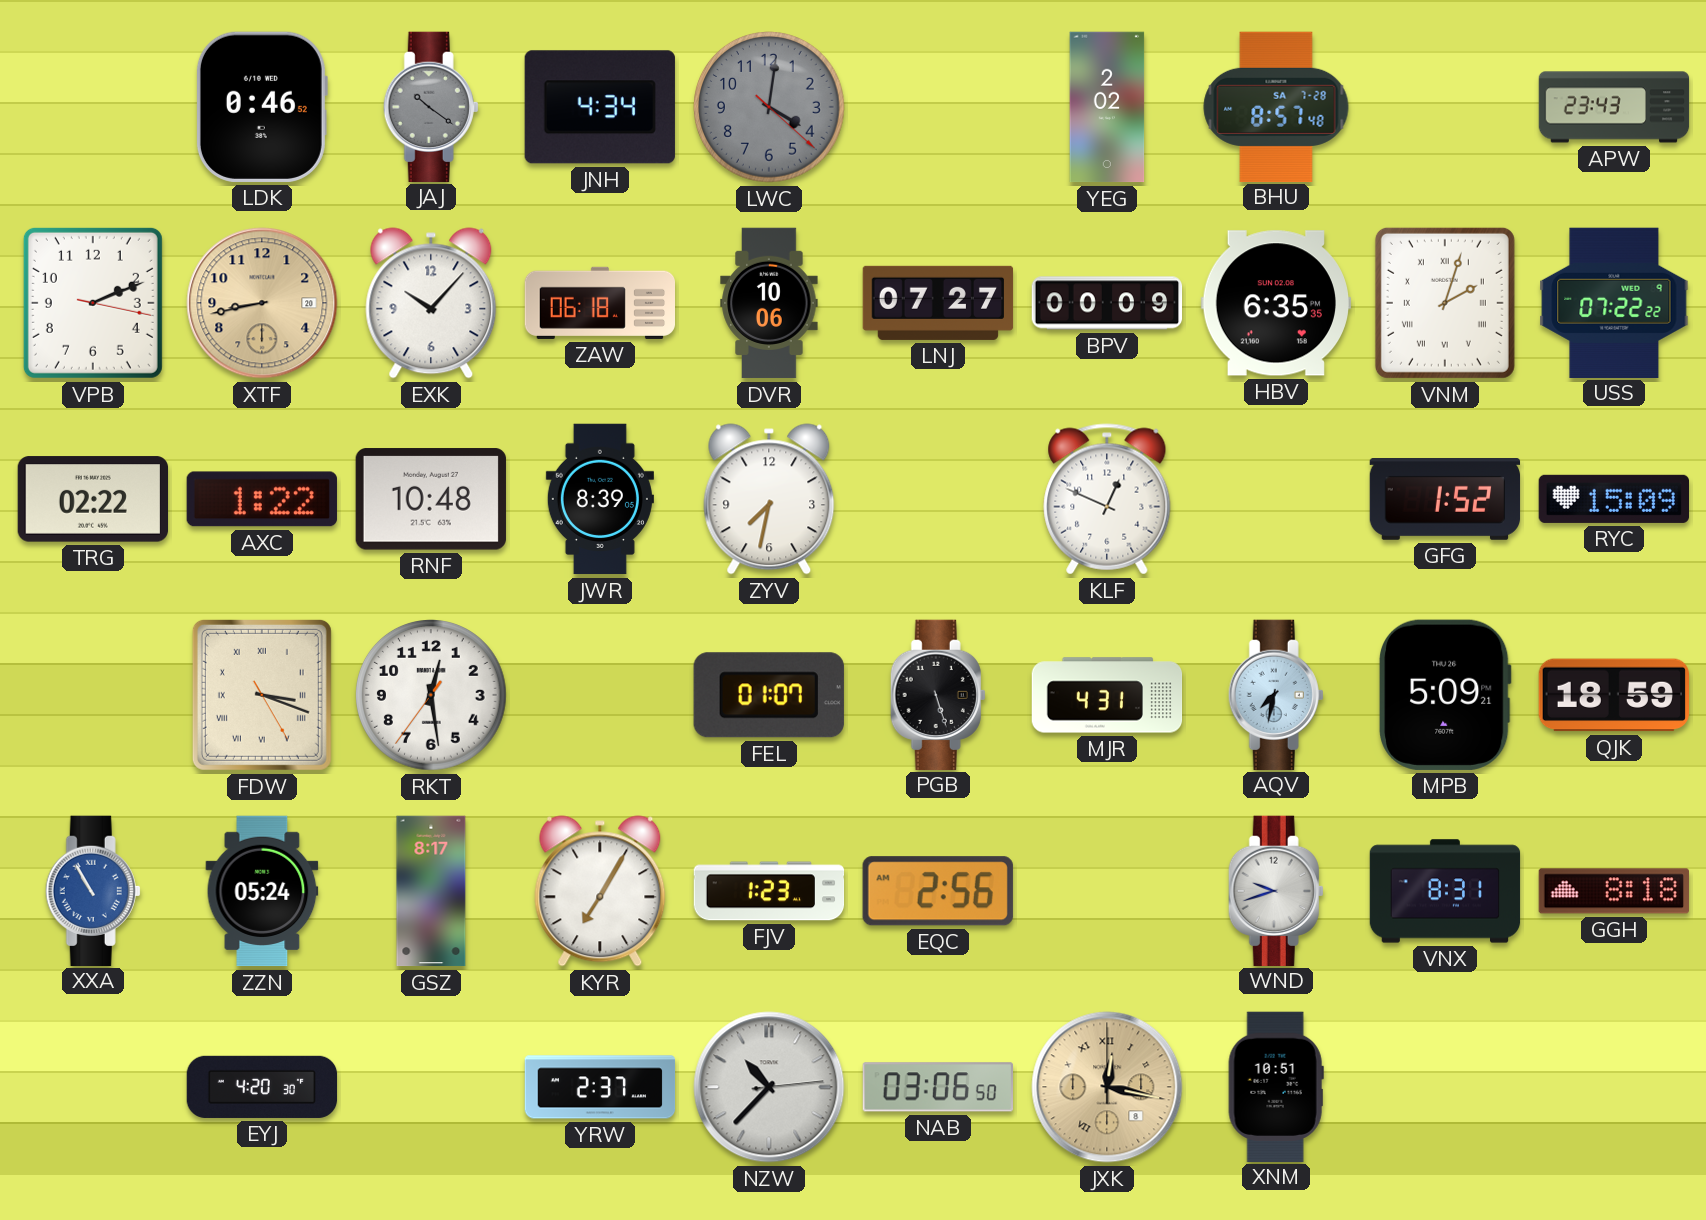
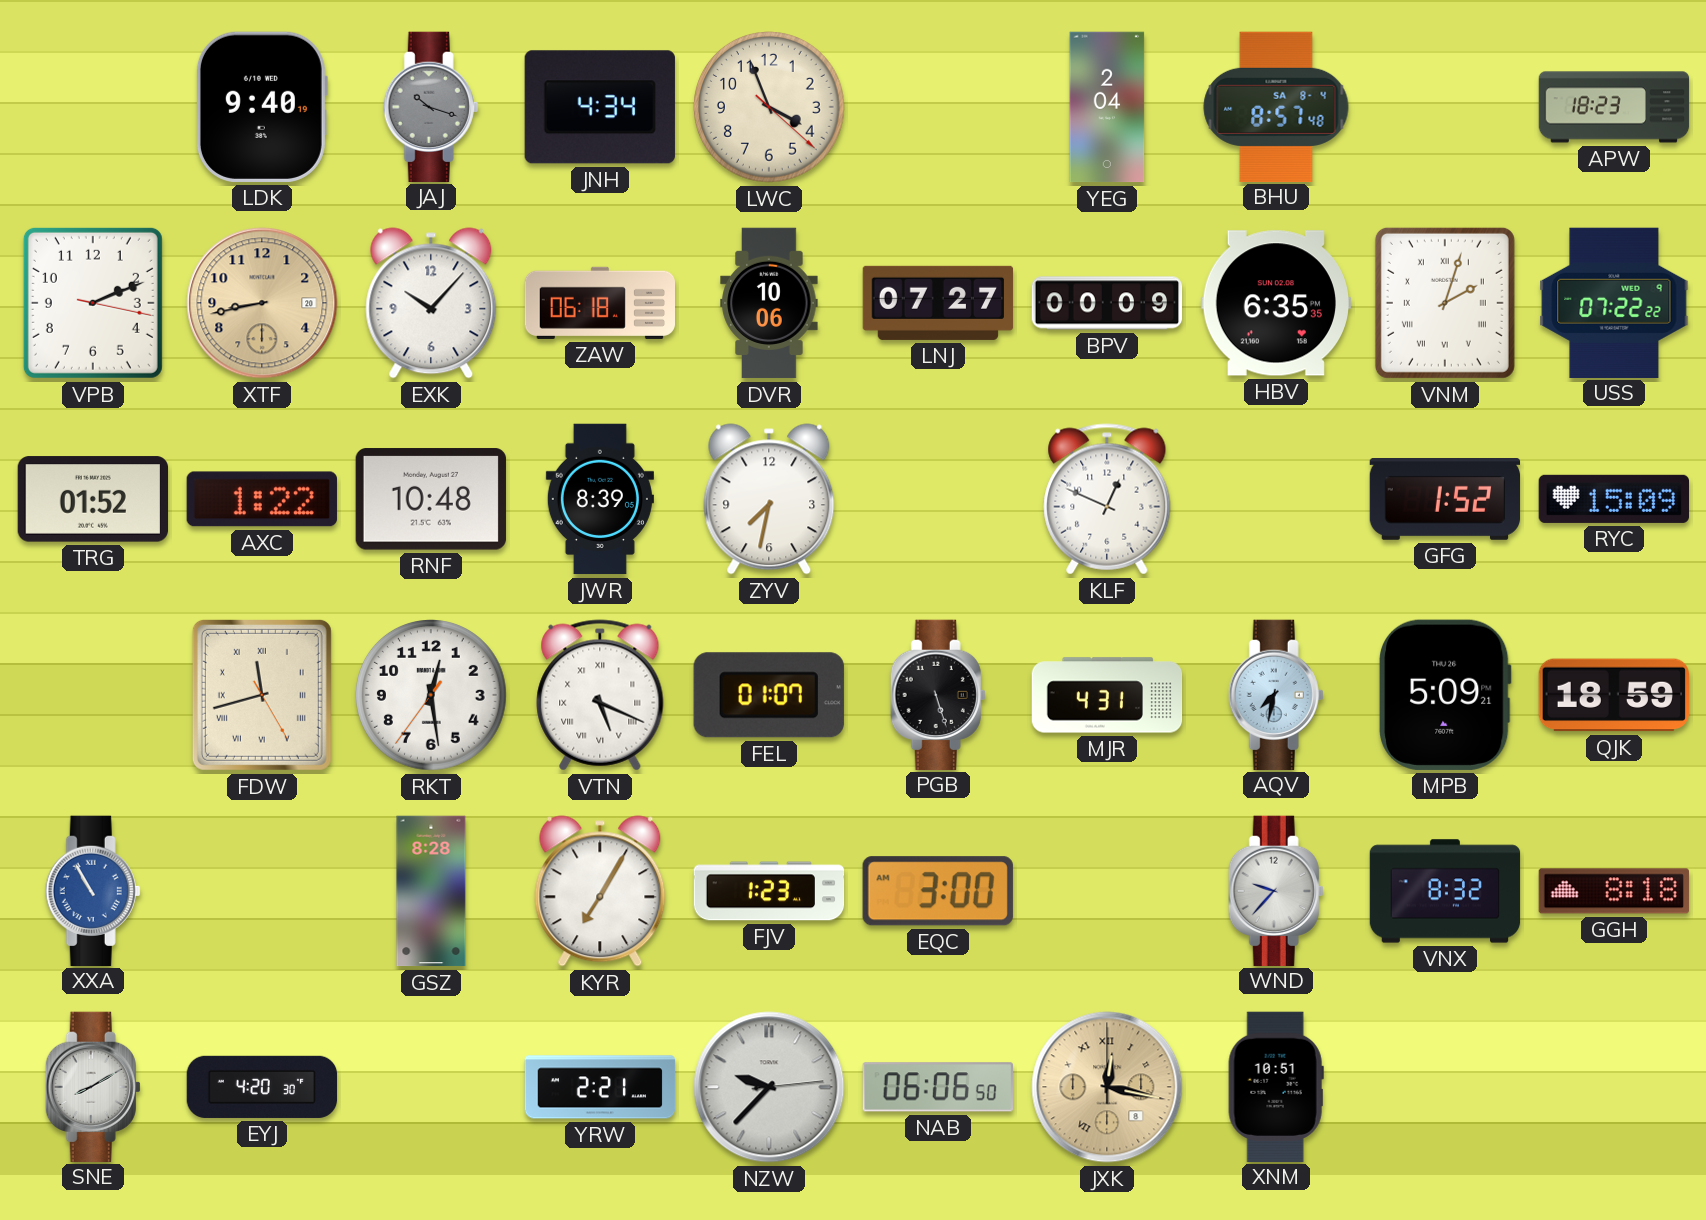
LDK: 0:46 -> 9:40 (261, 107)
JAJ: 10:21 -> 10:18 (431, 106)
LWC: 4:01 -> 3:56 (770, 108)
LWC dial: grey -> cream (770, 108)
YEG: 2:02 -> 2:04 (1107, 107)
BHU date: SA 7-28 -> SA 8-4 (1276, 106)
APW: 23:43 -> 18:23 (1614, 107)
TRG: 02:22 -> 01:52 (92, 499)
FDW: 3:18 -> 11:42 (262, 695)
VTN: none -> 5:19 (600, 695)
ZZN: 05:24 -> none (262, 891)
GSZ: 8:17 -> 8:28 (431, 891)
EQC: 2:56 -> 3:00 (938, 891)
WND: 9:42 -> 9:37 (1276, 890)
VNX: 8:31 -> 8:32 (1445, 891)
SNE: none -> 8:10 (93, 1086)
YRW: 2:37 -> 2:21 (600, 1087)
NZW: 10:37 -> 9:37 (769, 1087)
NAB: 03:06 -> 06:06 (937, 1087)
